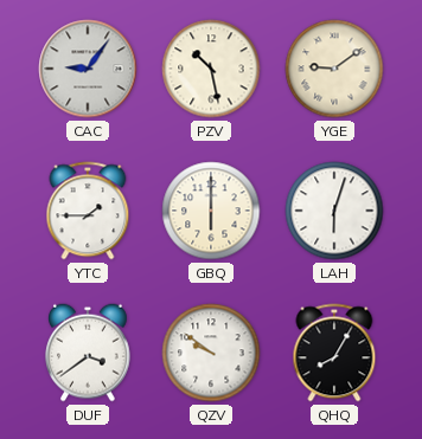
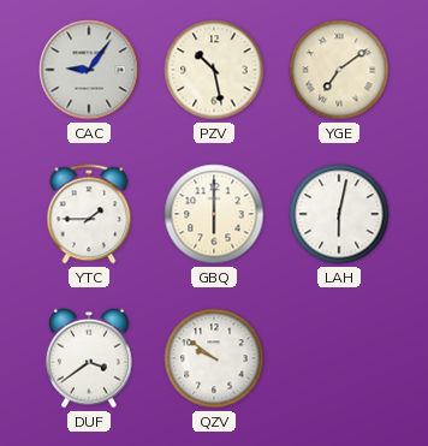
YGE: 9:09 -> 7:09 (339, 70)
LAH: 6:03 -> 6:02 (339, 214)
QHQ: 8:05 -> none (334, 353)
